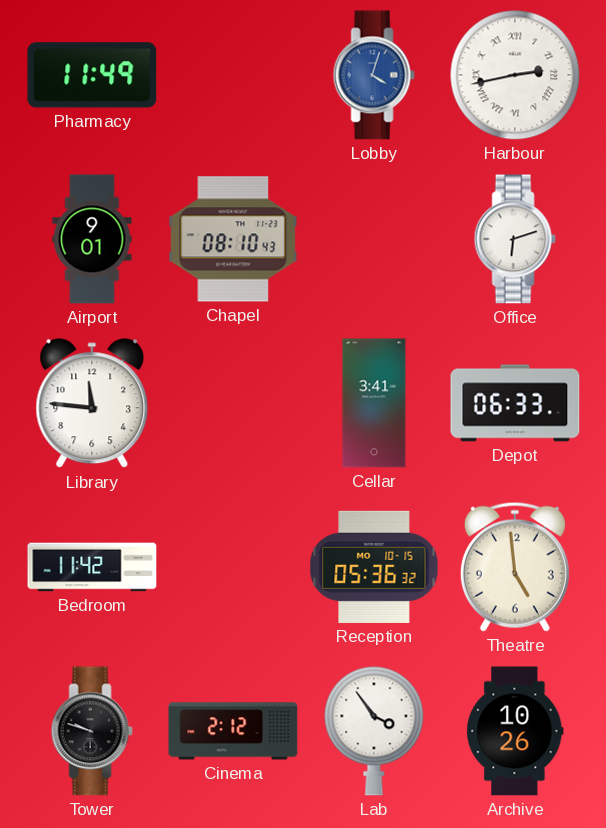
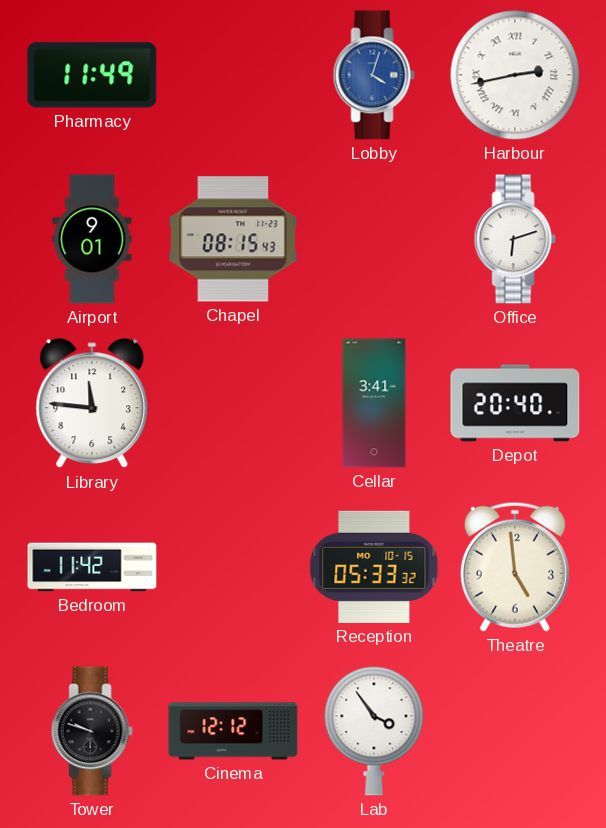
Chapel: 08:10 -> 08:15 (233, 239)
Depot: 06:33 -> 20:40 (515, 403)
Reception: 05:36 -> 05:33 (374, 567)
Cinema: 2:12 -> 12:12 (233, 731)
Archive: 10:26 -> none (515, 731)
